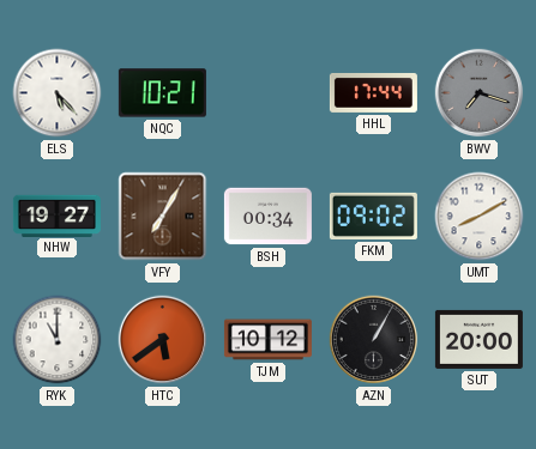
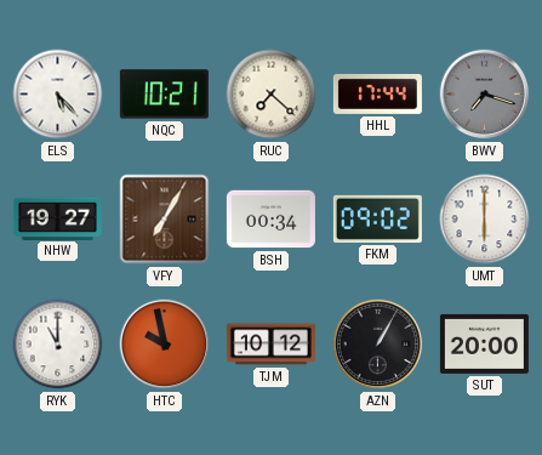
RUC: none -> 7:22 (272, 95)
UMT: 8:10 -> 6:00 (485, 220)
HTC: 5:39 -> 9:58 (165, 345)
